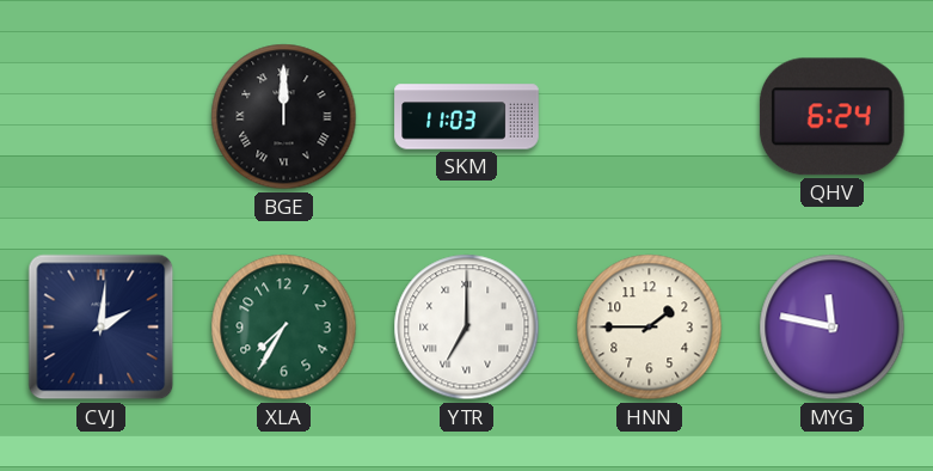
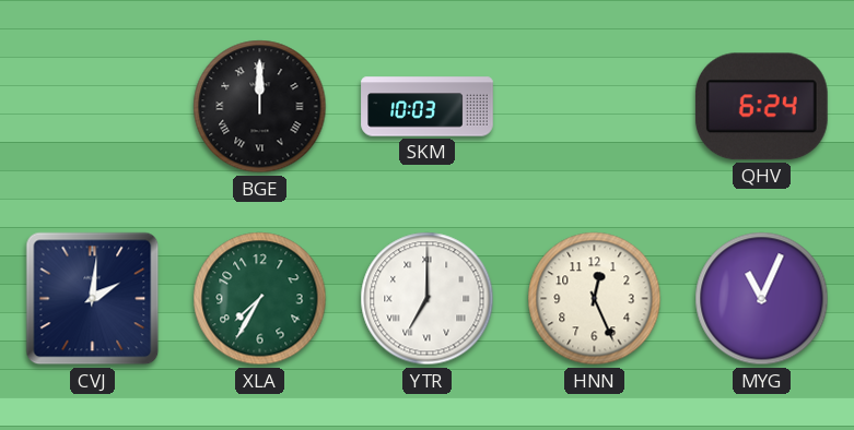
SKM: 11:03 -> 10:03 (428, 107)
HNN: 1:45 -> 12:26 (595, 299)
MYG: 11:47 -> 11:04 (762, 299)
